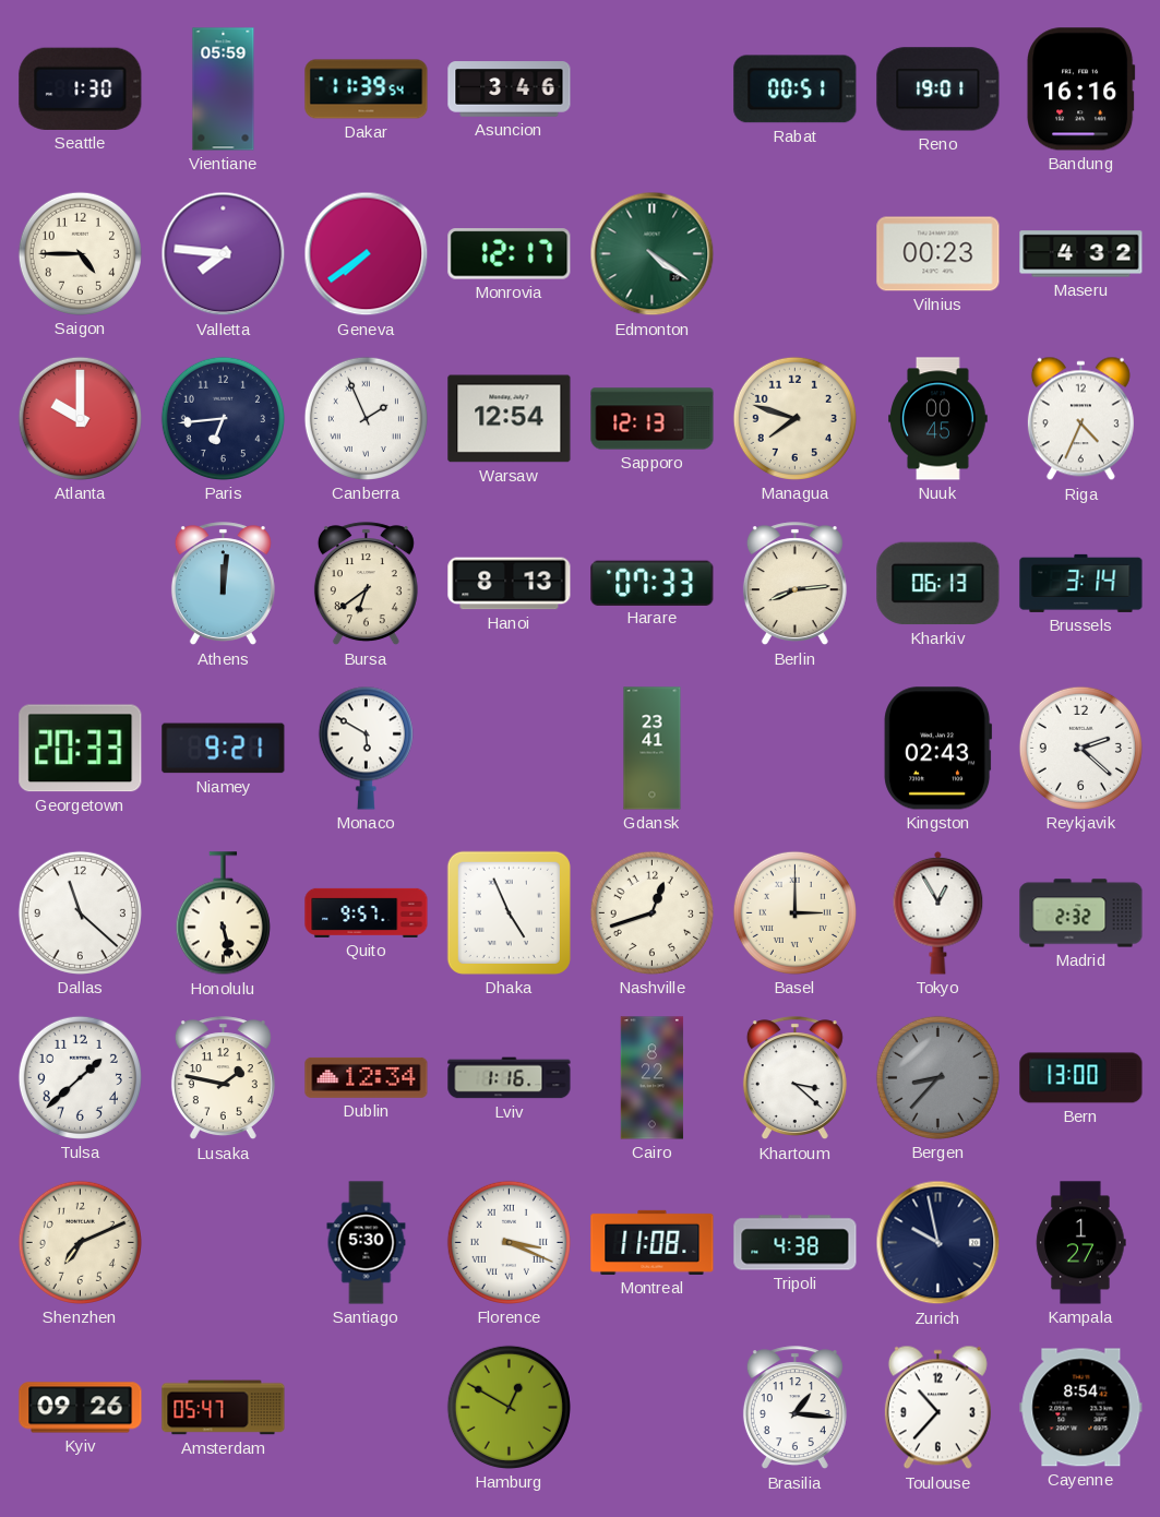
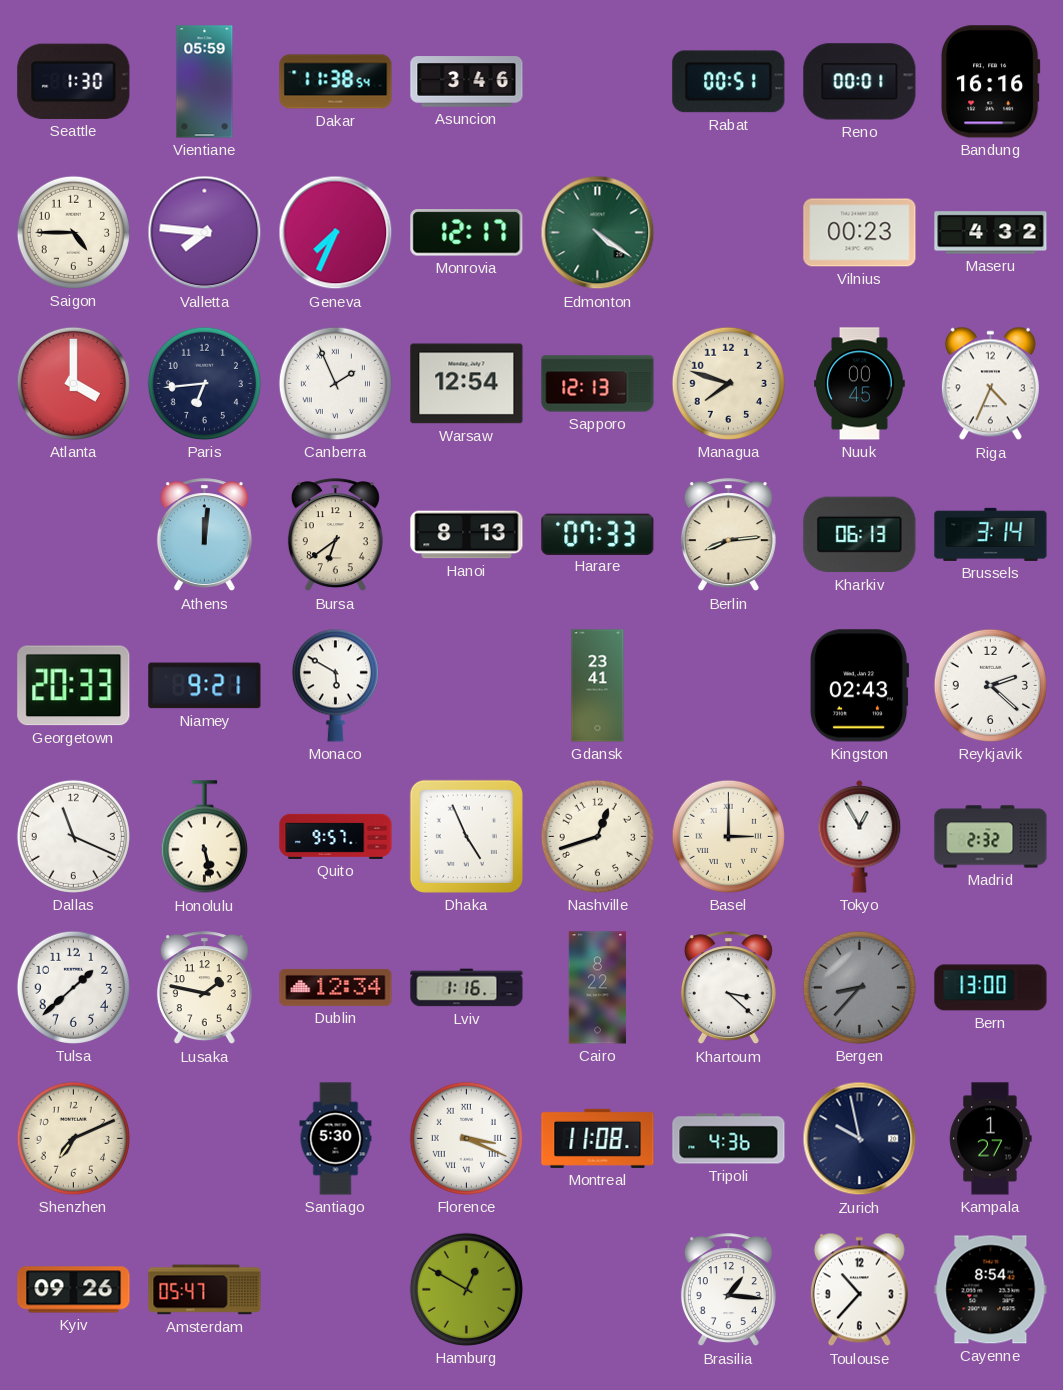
Dakar: 11:39 -> 11:38 (336, 82)
Reno: 19:01 -> 00:01 (860, 82)
Geneva: 7:39 -> 7:34 (336, 233)
Atlanta: 10:00 -> 4:00 (73, 383)
Dallas: 11:22 -> 11:19 (73, 836)
Tripoli: 4:38 -> 4:36 (729, 1139)
